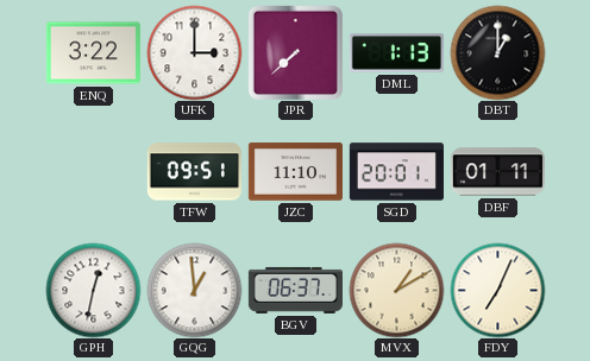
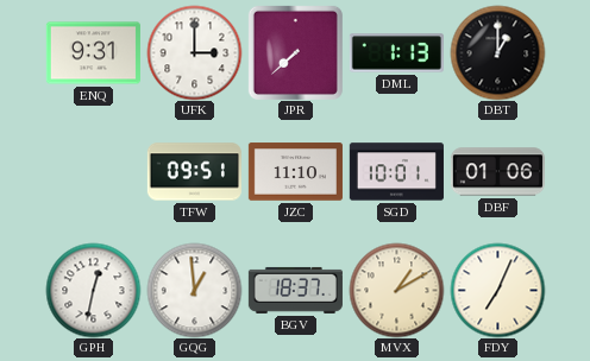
ENQ: 3:22 -> 9:31 (93, 53)
SGD: 20:01 -> 10:01 (396, 172)
DBF: 01:11 -> 01:06 (497, 172)
BGV: 06:37 -> 18:37 (295, 290)
